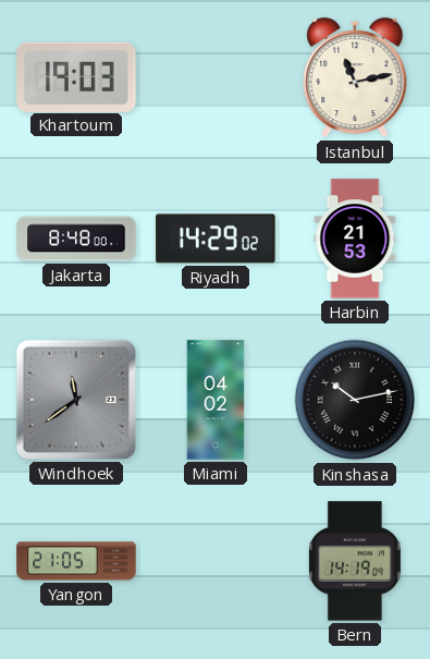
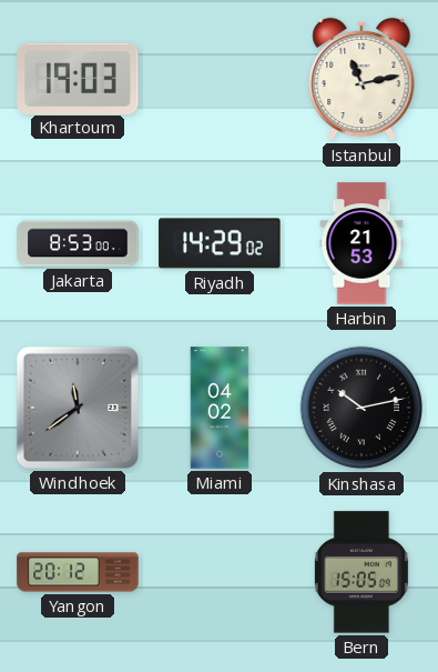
Jakarta: 8:48 -> 8:53 (78, 243)
Yangon: 21:05 -> 20:12 (78, 572)
Bern: 14:19 -> 15:05 (361, 572)
